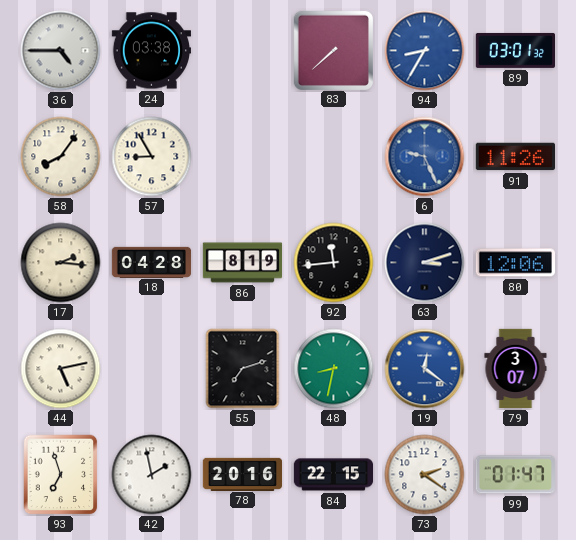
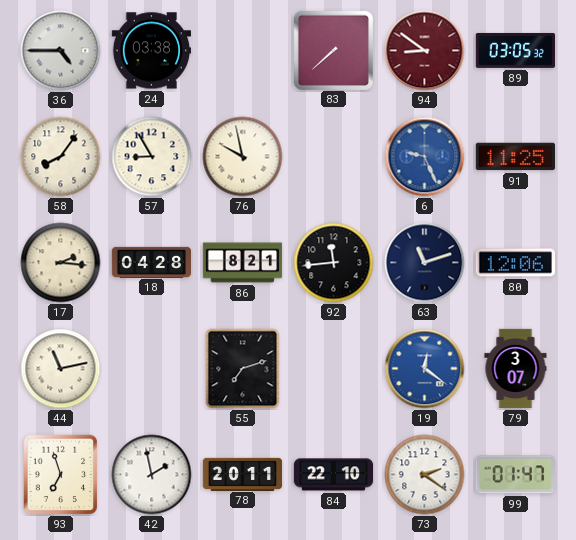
94: 8:35 -> 8:51 (425, 51)
94 dial: blue -> burgundy (425, 51)
89: 03:01 -> 03:05 (515, 50)
76: none -> 9:58 (243, 157)
91: 11:26 -> 11:25 (515, 157)
86: 8:19 -> 8:21 (243, 263)
63: 3:12 -> 11:12 (425, 263)
44: 5:13 -> 11:13 (61, 369)
48: 8:32 -> none (334, 369)
78: 20:16 -> 20:11 (243, 474)
84: 22:15 -> 22:10 (334, 475)
